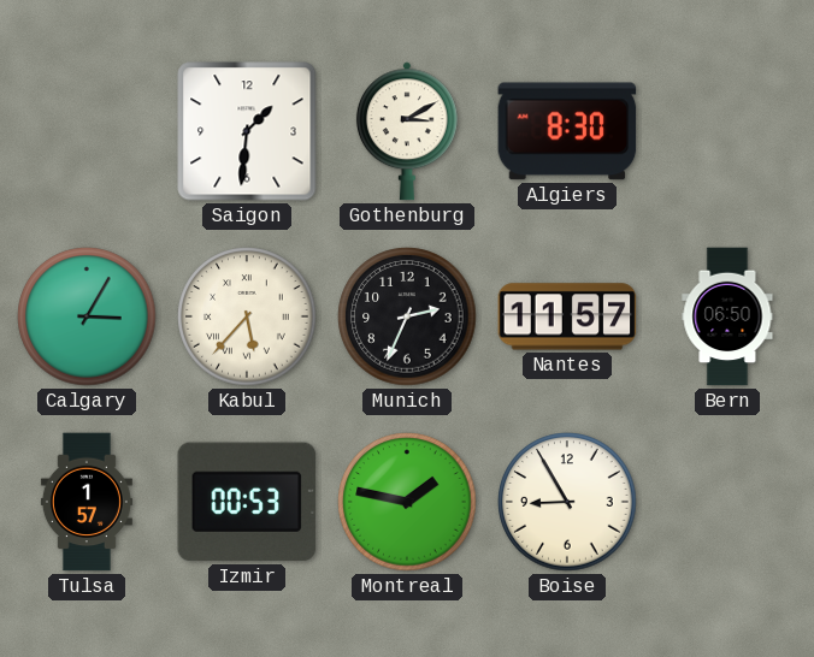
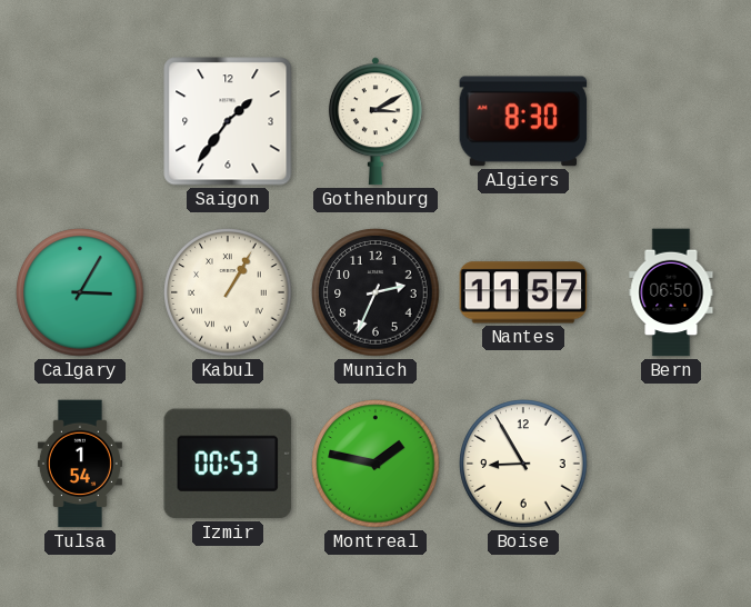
Saigon: 1:31 -> 1:36 (228, 121)
Kabul: 5:37 -> 1:05 (228, 292)
Tulsa: 1:57 -> 1:54 (80, 464)
